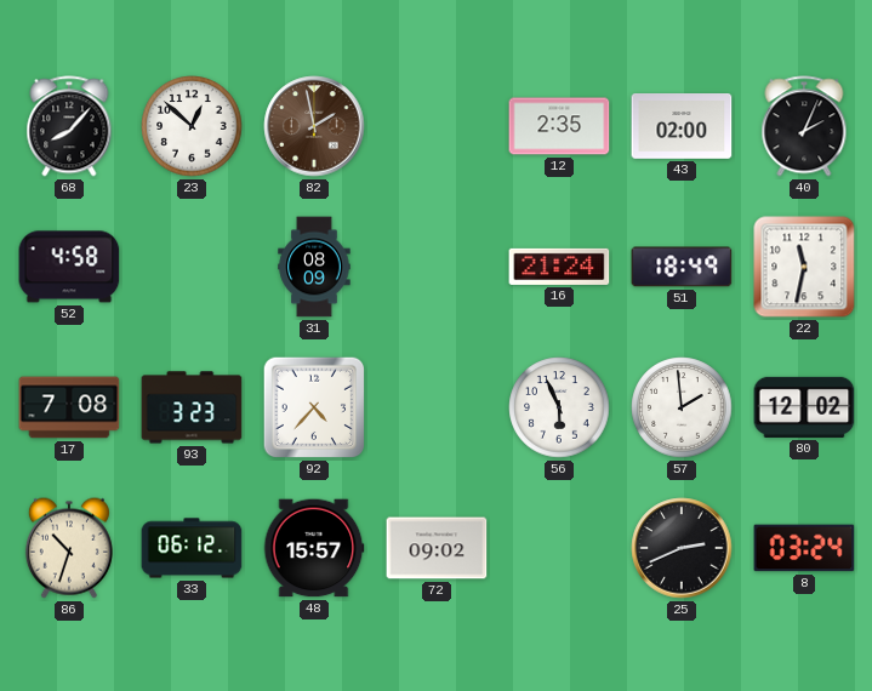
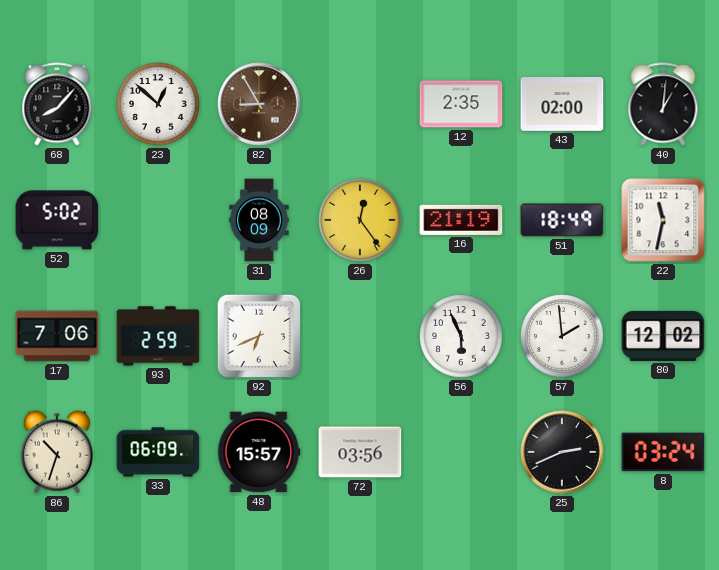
82: 1:58 -> 8:55 (259, 104)
40: 2:04 -> 1:01 (663, 104)
52: 4:58 -> 5:02 (57, 220)
26: none -> 12:24 (360, 220)
16: 21:24 -> 21:19 (461, 220)
17: 7:08 -> 7:06 (57, 336)
93: 3:23 -> 2:59 (158, 336)
92: 4:37 -> 6:41 (259, 336)
33: 06:12 -> 06:09 (158, 452)
72: 09:02 -> 03:56 (360, 452)
